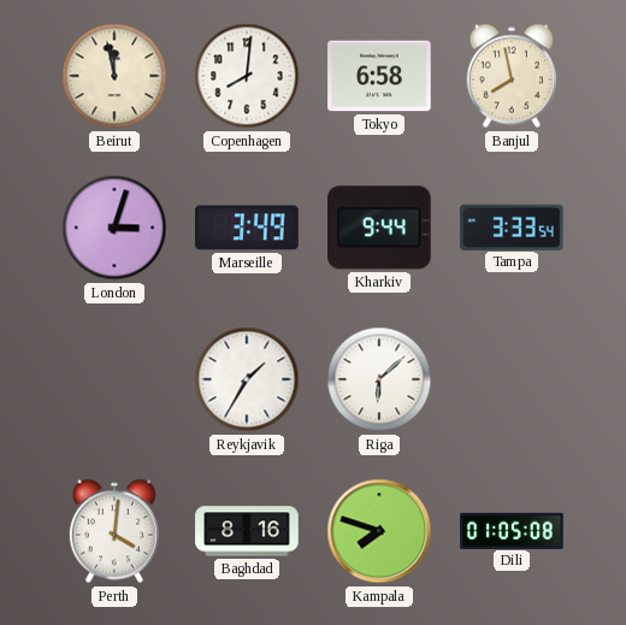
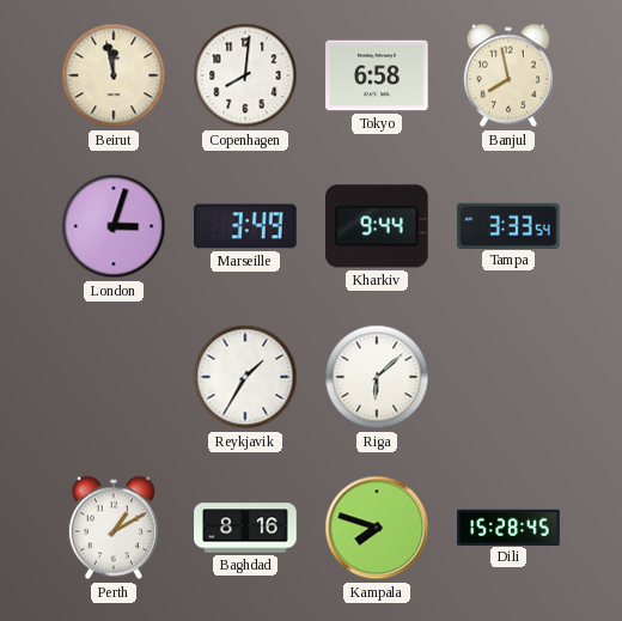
Perth: 4:01 -> 1:10 (114, 528)
Dili: 01:05 -> 15:28 (508, 526)
